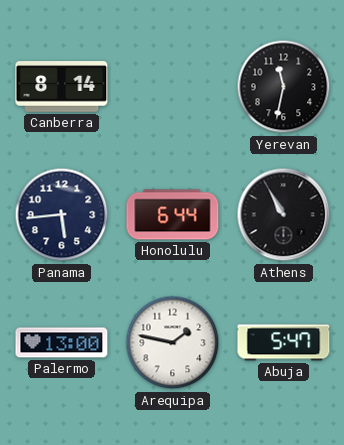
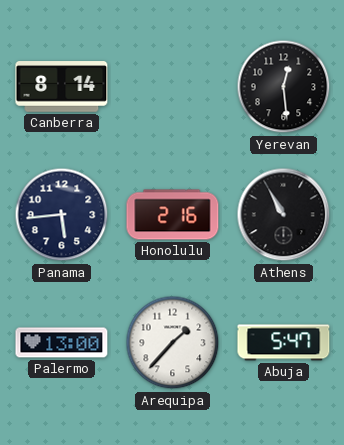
Yerevan: 11:32 -> 12:29 (284, 87)
Honolulu: 6:44 -> 2:16 (173, 215)
Arequipa: 1:47 -> 1:37 (173, 343)
